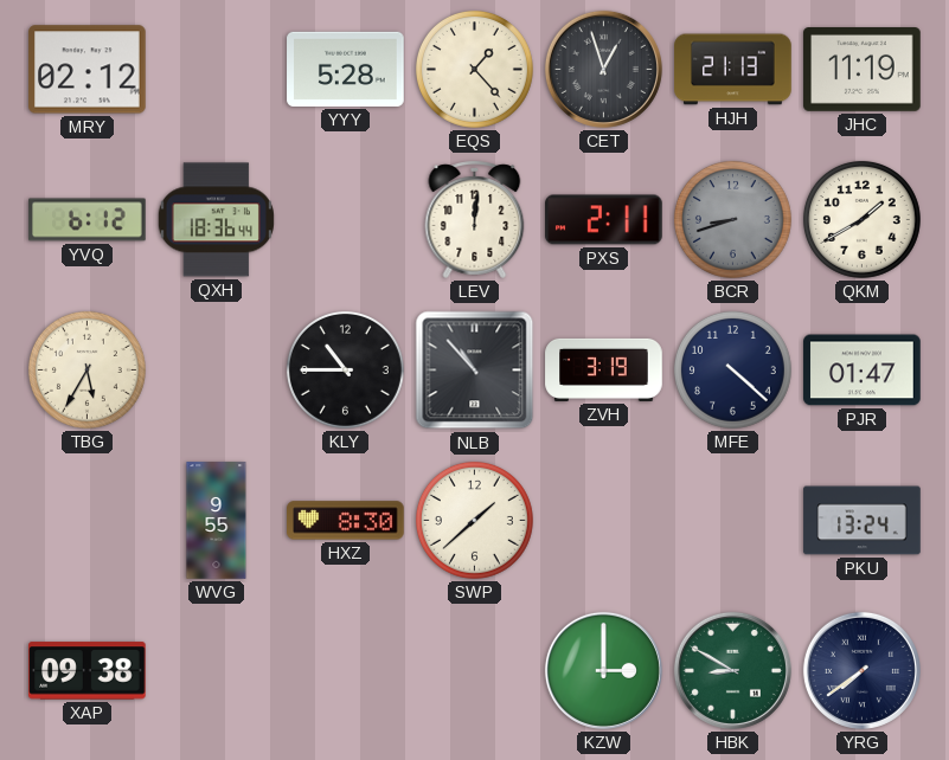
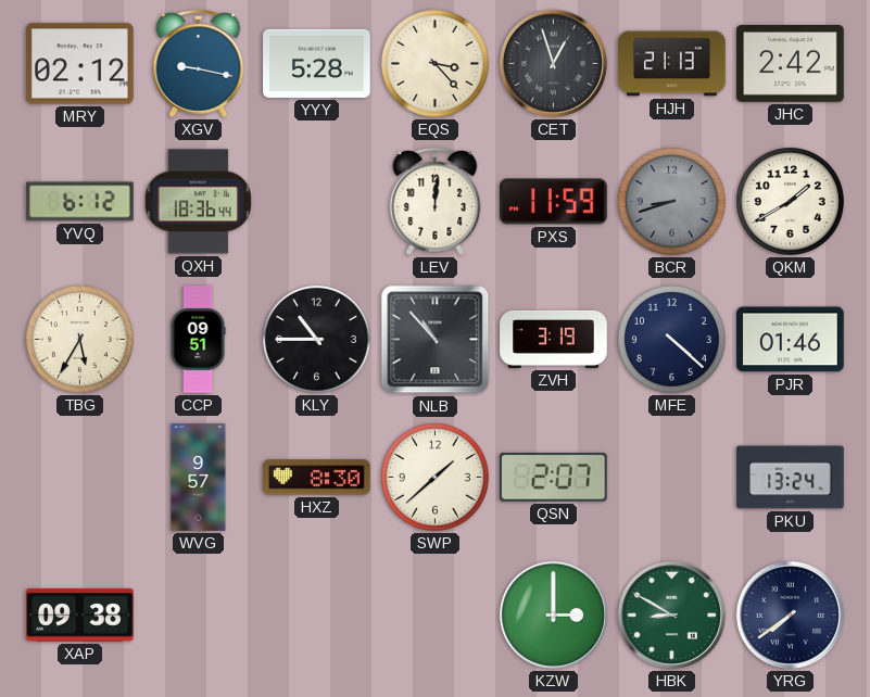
XGV: none -> 9:17 (199, 63)
EQS: 1:23 -> 3:23 (434, 63)
JHC: 11:19 -> 2:42 (791, 64)
PXS: 2:11 -> 11:59 (554, 202)
CCP: none -> 09:51 (198, 340)
PJR: 01:47 -> 01:46 (791, 340)
WVG: 9:55 -> 9:57 (199, 478)
QSN: none -> 2:07 (554, 478)
